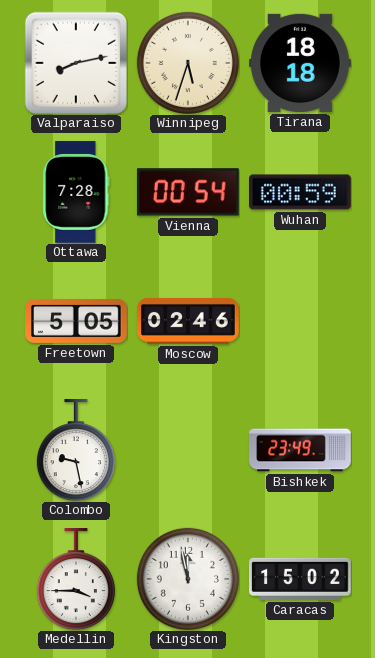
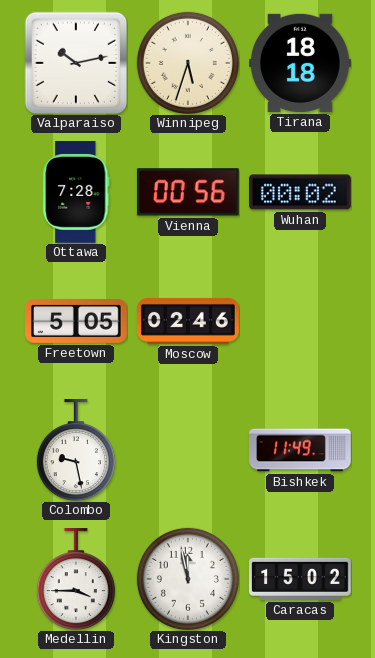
Valparaiso: 8:13 -> 10:13 (75, 62)
Vienna: 00:54 -> 00:56 (188, 192)
Wuhan: 00:59 -> 00:02 (301, 192)
Bishkek: 23:49 -> 11:49 (300, 450)
